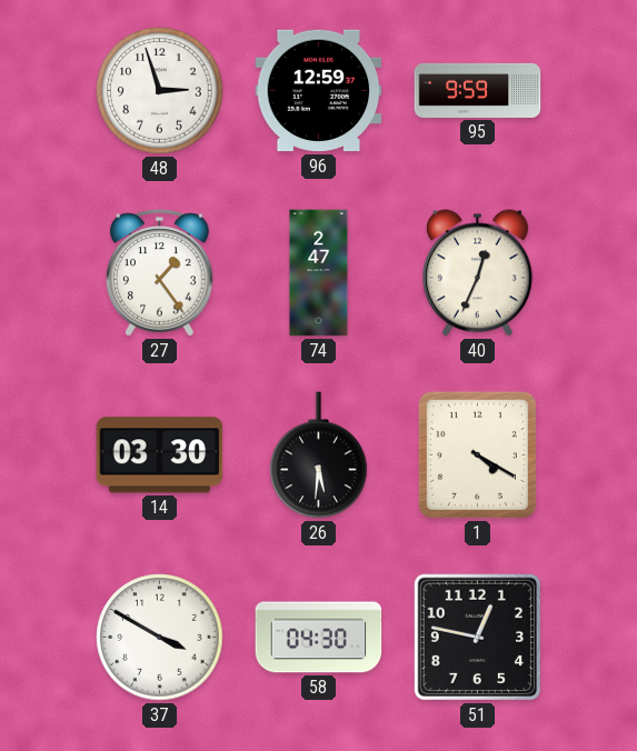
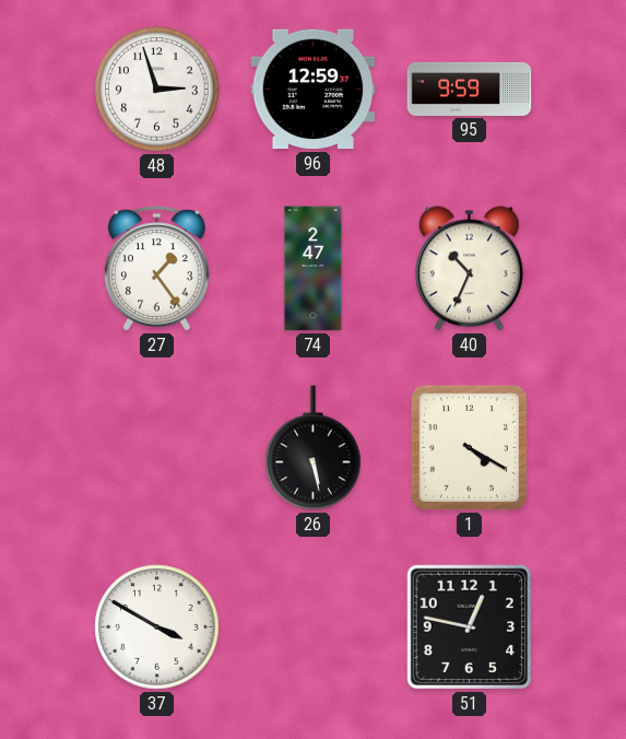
40: 12:34 -> 10:34 (470, 269)
14: 03:30 -> none (160, 455)
26: 5:31 -> 5:28 (314, 448)
58: 04:30 -> none (319, 638)
